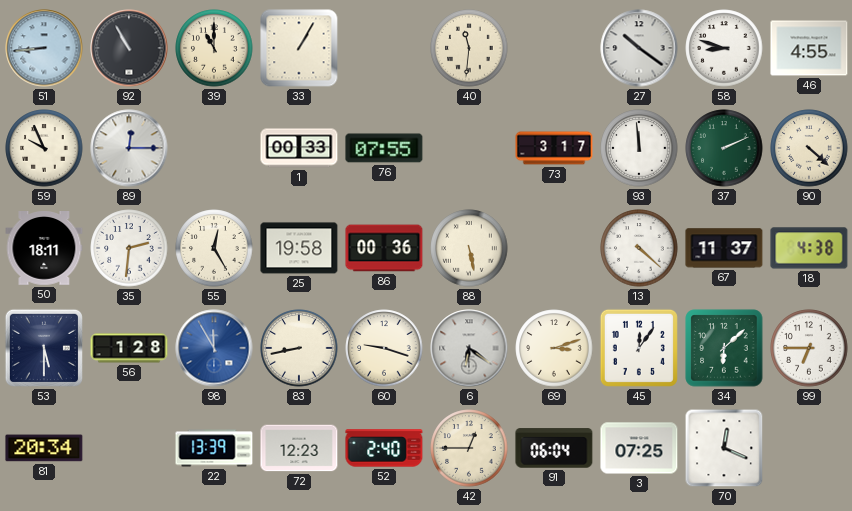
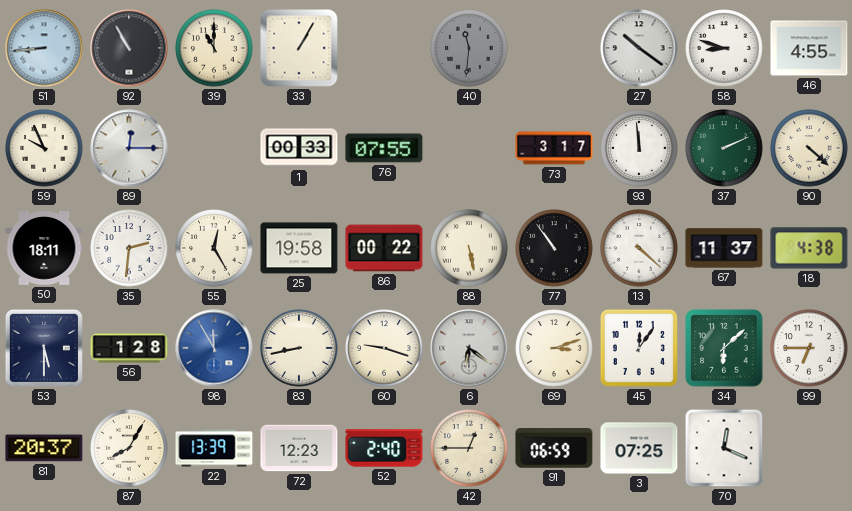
40 dial: cream -> grey (469, 48)
86: 00:36 -> 00:22 (384, 248)
77: none -> 10:54 (554, 248)
81: 20:34 -> 20:37 (44, 448)
87: none -> 8:05 (129, 448)
91: 06:04 -> 06:59 (554, 448)
